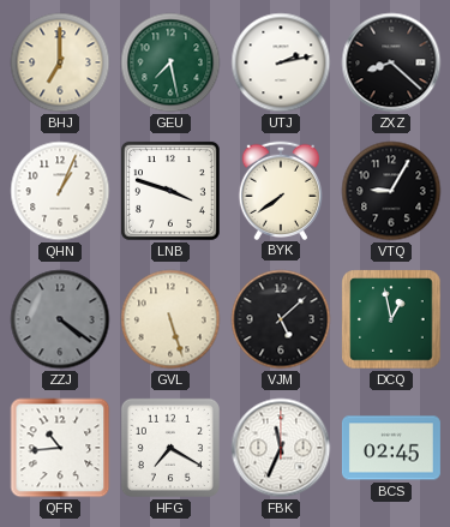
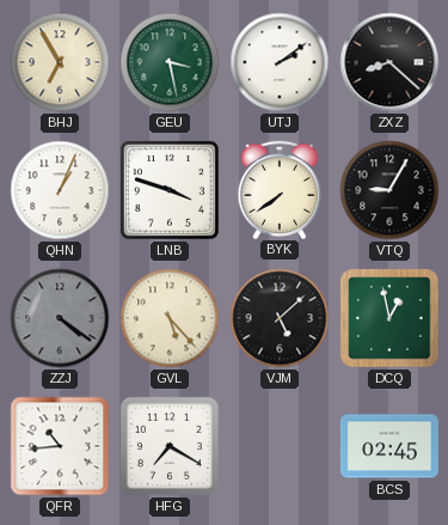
BHJ: 7:00 -> 6:55 (60, 62)
GEU: 7:28 -> 3:28 (170, 62)
UTJ: 2:13 -> 2:09 (280, 62)
GVL: 5:27 -> 5:23 (170, 318)
FBK: 11:34 -> none (281, 448)
